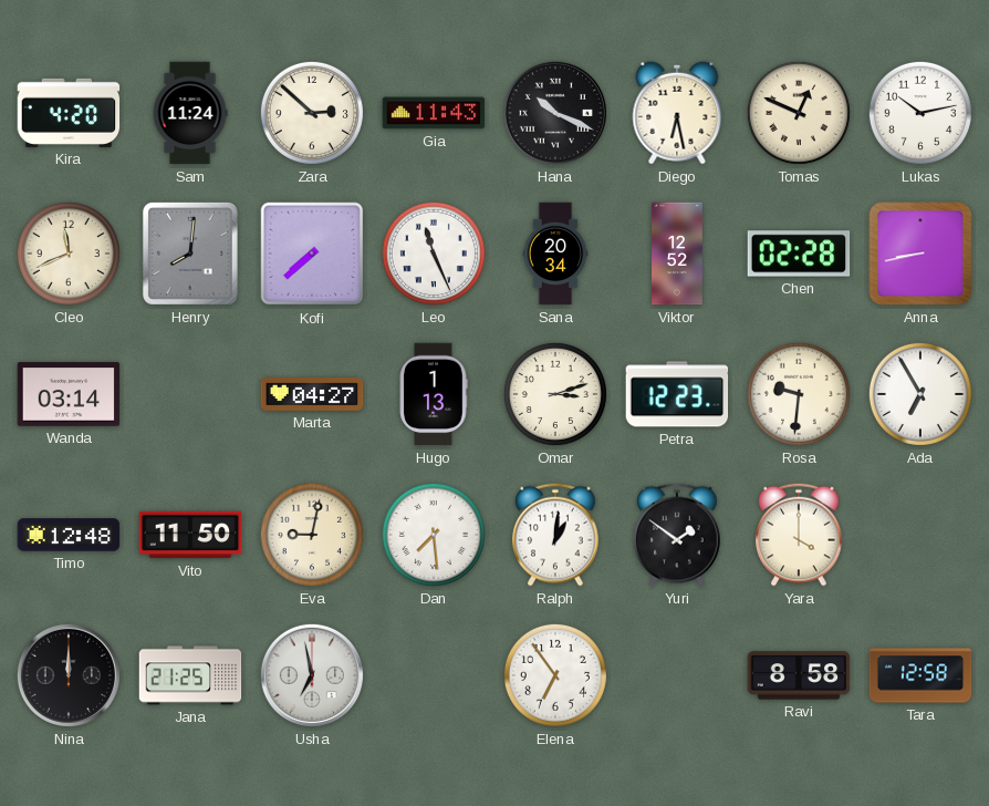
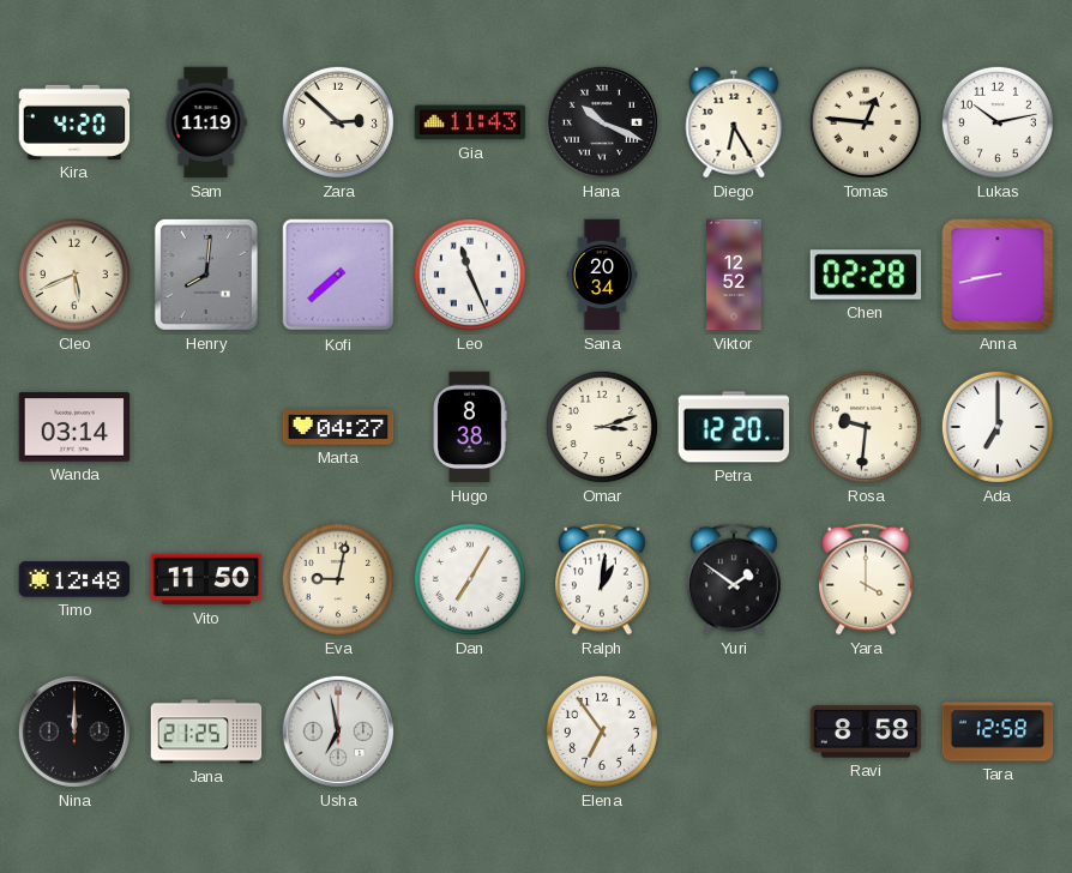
Sam: 11:24 -> 11:19 (206, 122)
Diego: 6:28 -> 6:25 (734, 122)
Tomas: 12:49 -> 12:46 (866, 122)
Cleo: 11:41 -> 5:41 (74, 275)
Hugo: 1:13 -> 8:38 (470, 427)
Petra: 12:23 -> 12:20 (734, 427)
Ada: 6:55 -> 7:00 (998, 427)
Dan: 7:29 -> 7:05 (470, 579)
